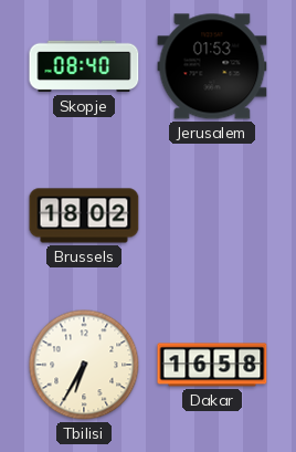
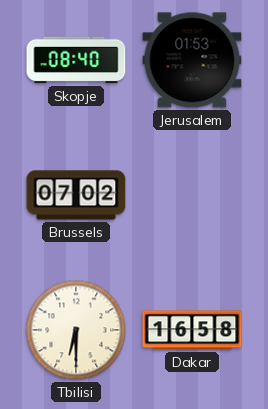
Brussels: 18:02 -> 07:02 (76, 195)
Tbilisi: 6:35 -> 6:30 (76, 330)
